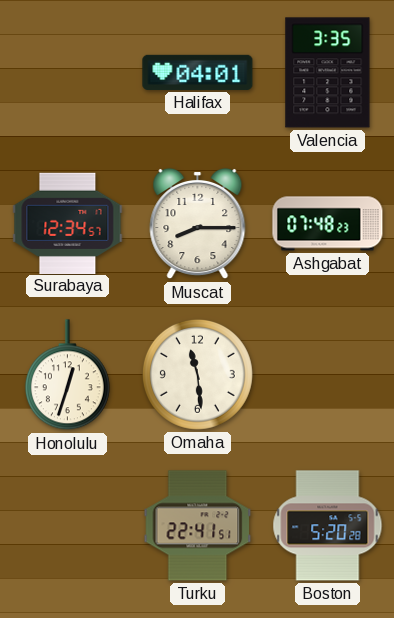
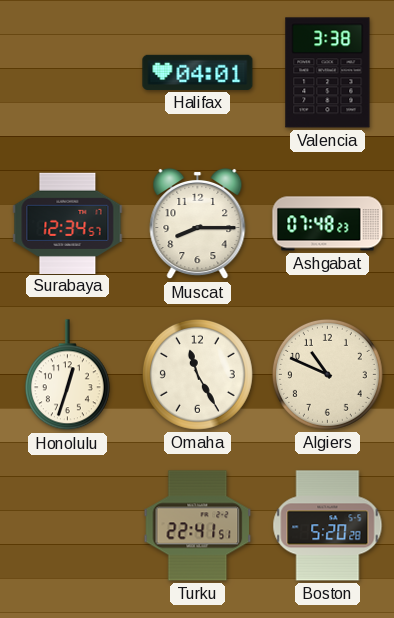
Valencia: 3:35 -> 3:38 (328, 73)
Omaha: 11:29 -> 11:25 (197, 374)
Algiers: none -> 10:49 (327, 374)
